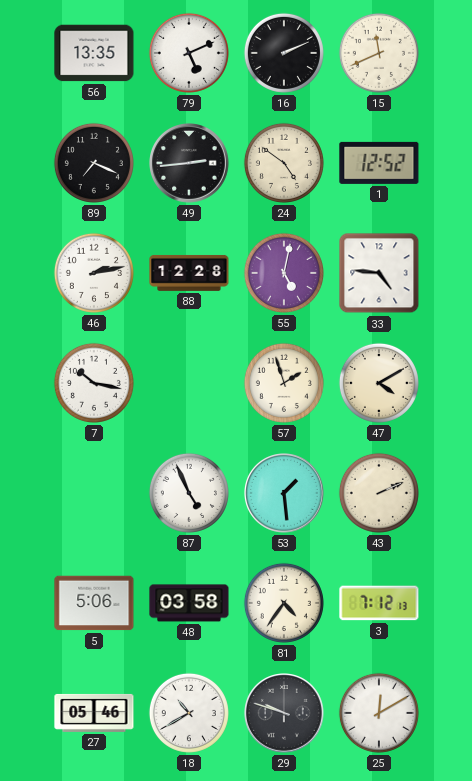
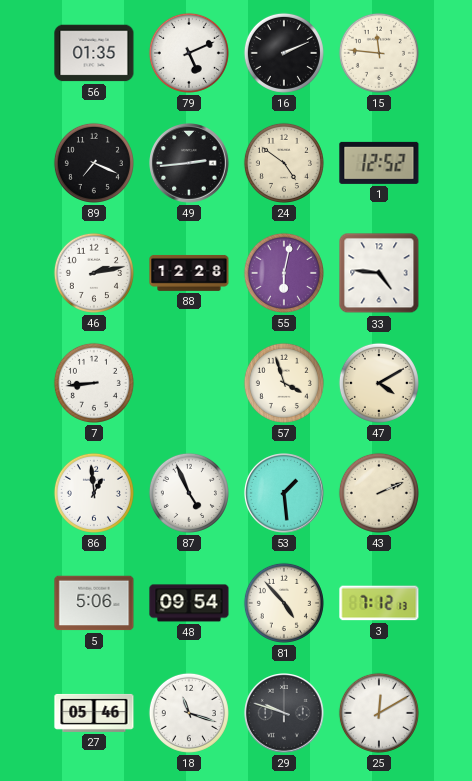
56: 13:35 -> 01:35 (94, 53)
15: 11:41 -> 11:46 (379, 53)
55: 5:02 -> 6:02 (284, 273)
7: 10:17 -> 8:44 (94, 383)
57: 1:57 -> 3:57 (284, 383)
86: none -> 12:59 (94, 493)
48: 03:58 -> 09:54 (189, 603)
81: 4:36 -> 4:53 (284, 603)
18: 10:40 -> 11:18 (189, 713)
